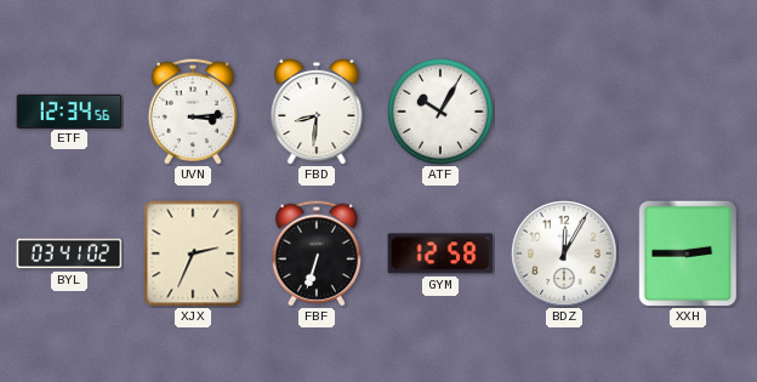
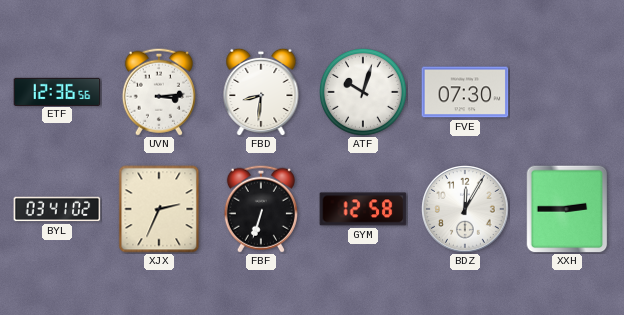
ETF: 12:34 -> 12:36 (57, 91)
ATF: 10:05 -> 10:03 (363, 92)
FVE: none -> 07:30 (465, 92)
